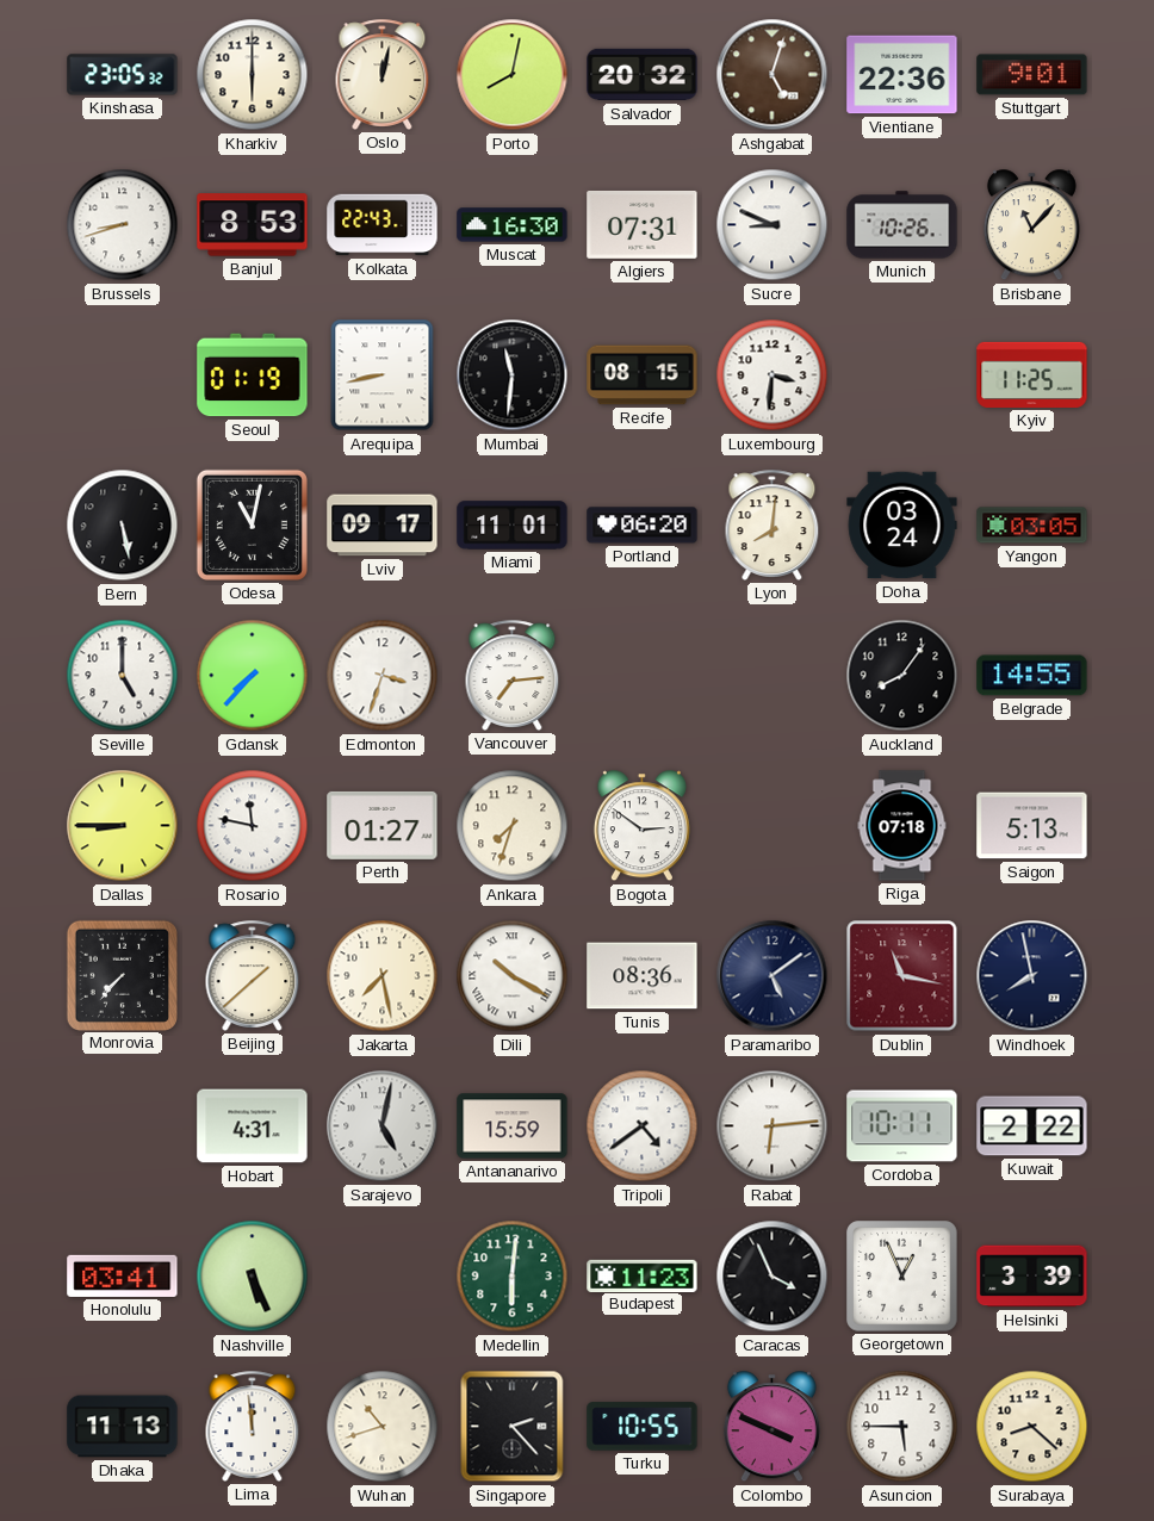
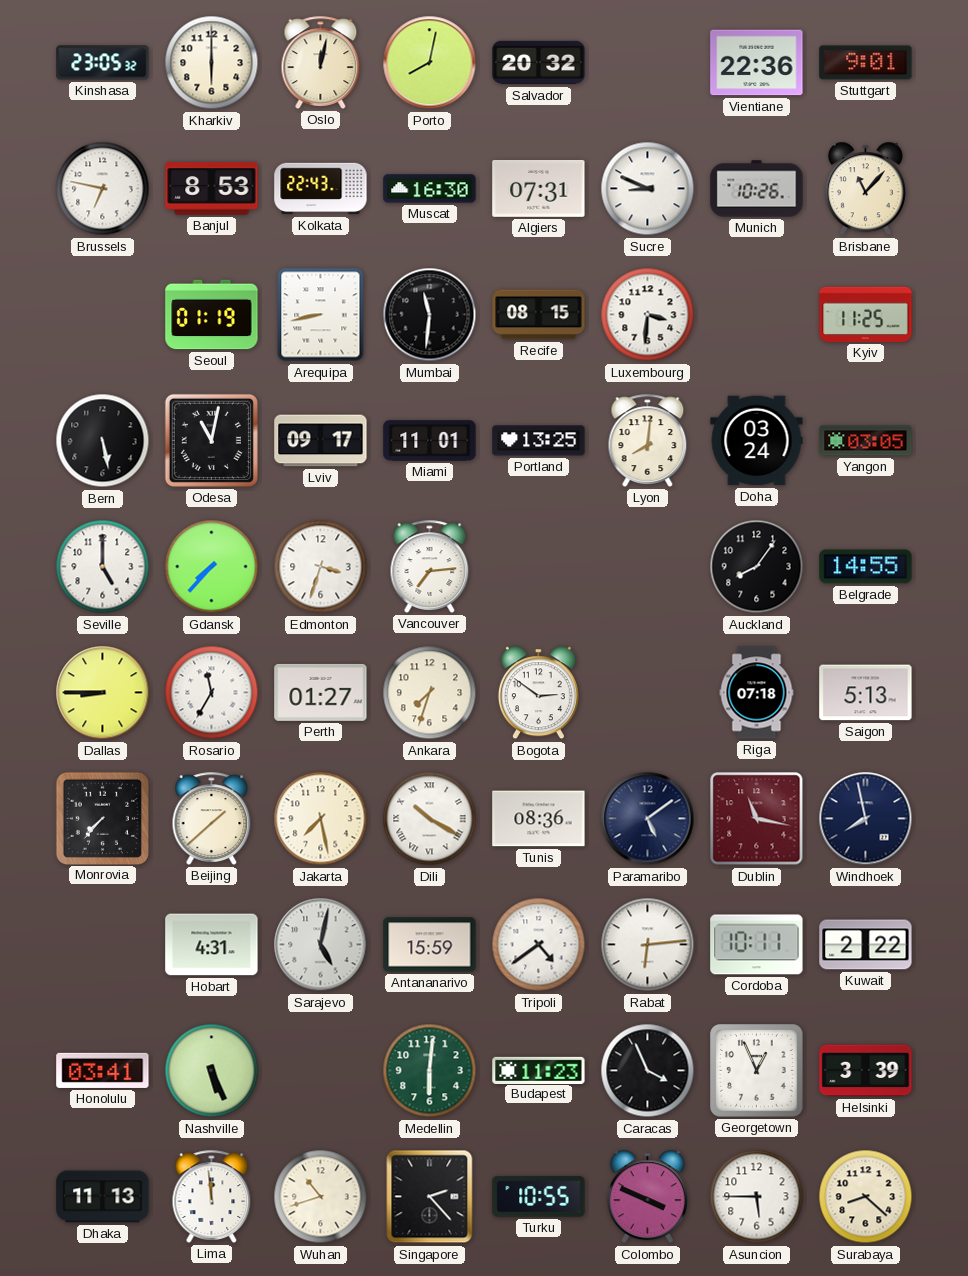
Ashgabat: 5:03 -> none (773, 75)
Brussels: 8:42 -> 6:47 (103, 189)
Portland: 06:20 -> 13:25 (539, 441)
Rosario: 11:47 -> 11:35 (212, 693)
